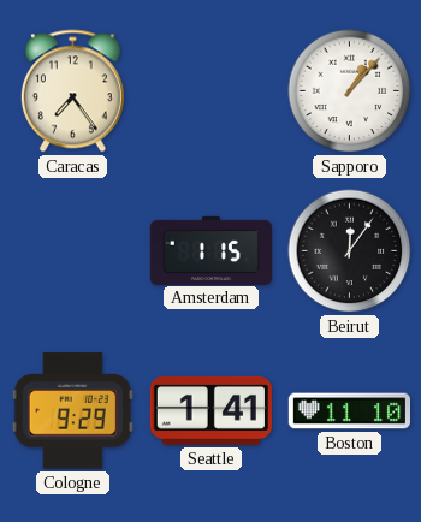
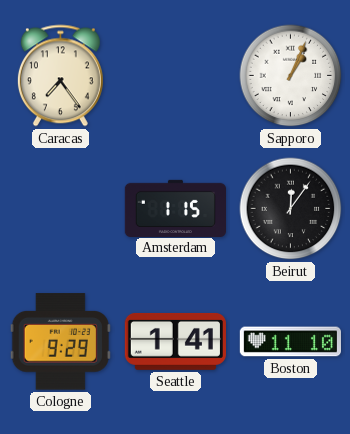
Sapporo: 1:07 -> 1:04 (291, 76)
